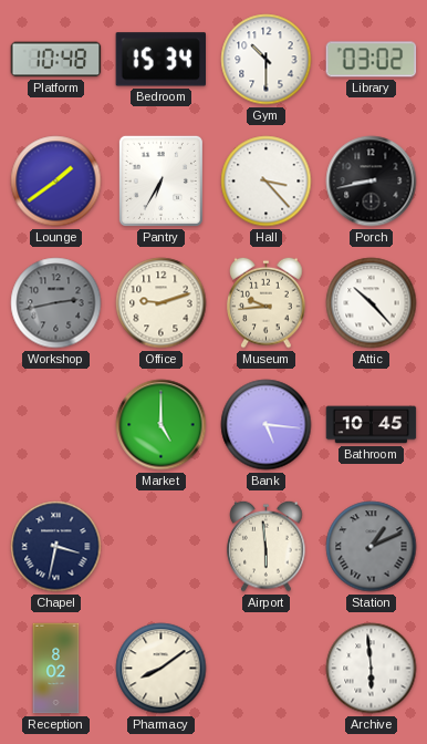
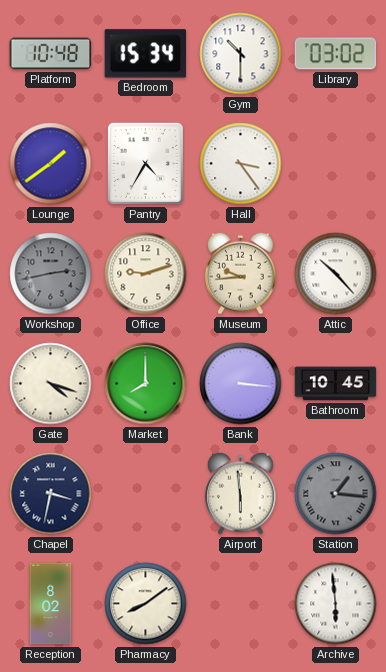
Pantry: 6:35 -> 4:35 (145, 163)
Hall: 3:23 -> 3:24 (241, 164)
Porch: 8:43 -> none (372, 182)
Gate: none -> 4:18 (51, 384)
Market: 5:00 -> 8:00 (146, 384)
Bank: 5:16 -> 3:16 (241, 384)
Station: 1:11 -> 1:16 (336, 494)
